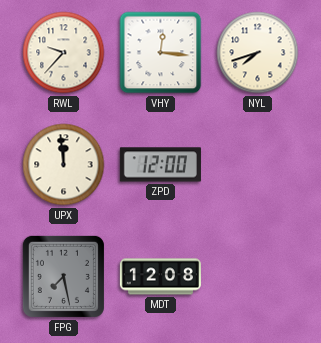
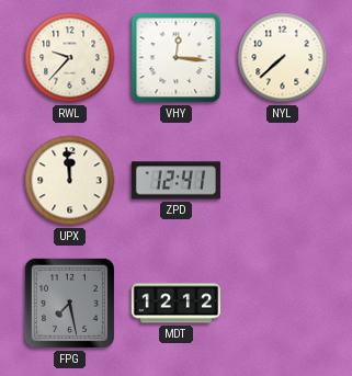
NYL: 7:42 -> 7:38 (283, 58)
ZPD: 12:00 -> 12:41 (175, 181)
MDT: 12:08 -> 12:12 (175, 304)
